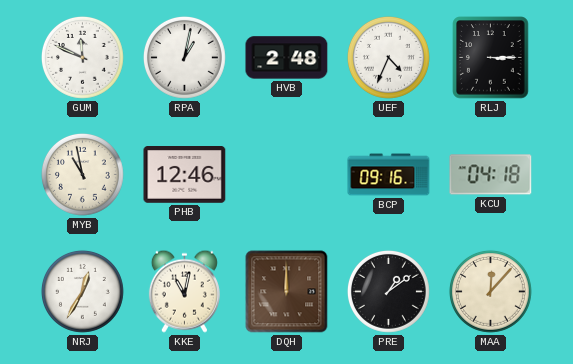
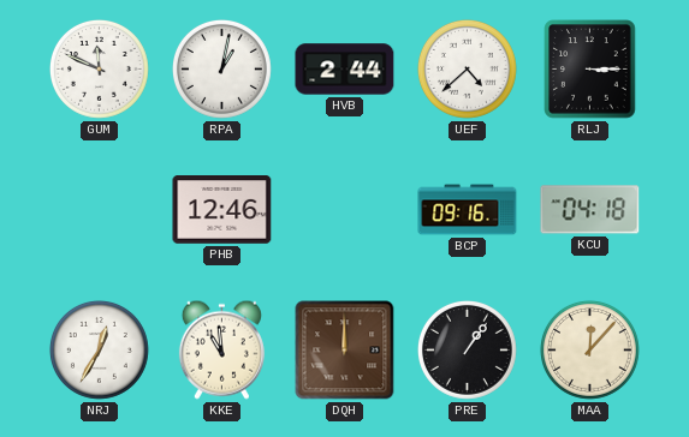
HVB: 2:48 -> 2:44 (345, 70)
UEF: 4:34 -> 4:38 (467, 68)
MYB: 10:58 -> none (82, 174)
KKE: 11:02 -> 10:59 (221, 349)
PRE: 1:09 -> 1:06 (467, 349)
